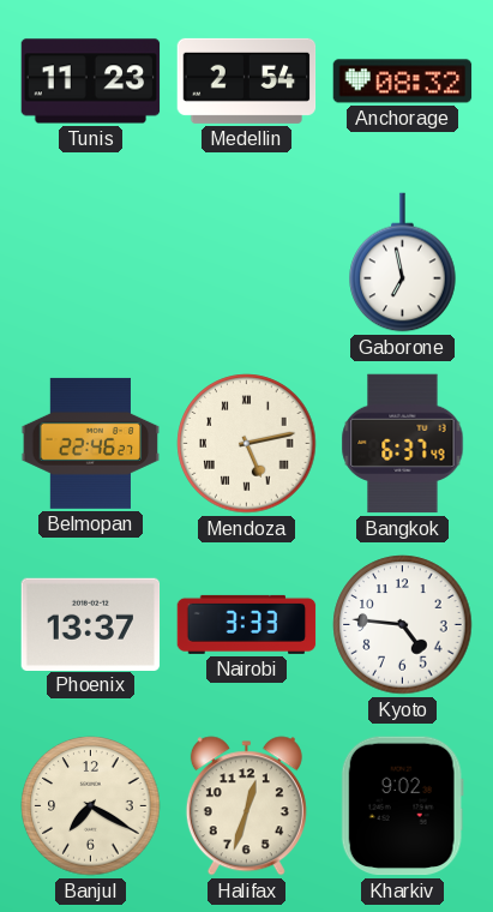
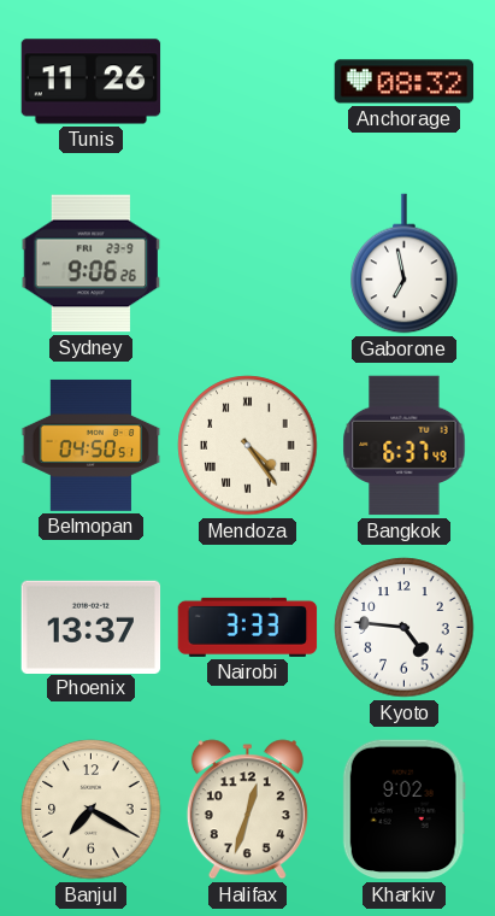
Tunis: 11:23 -> 11:26 (92, 82)
Medellin: 2:54 -> none (247, 80)
Sydney: none -> 9:06 (92, 264)
Belmopan: 22:46 -> 04:50 (92, 445)
Mendoza: 5:13 -> 4:24 (248, 446)
